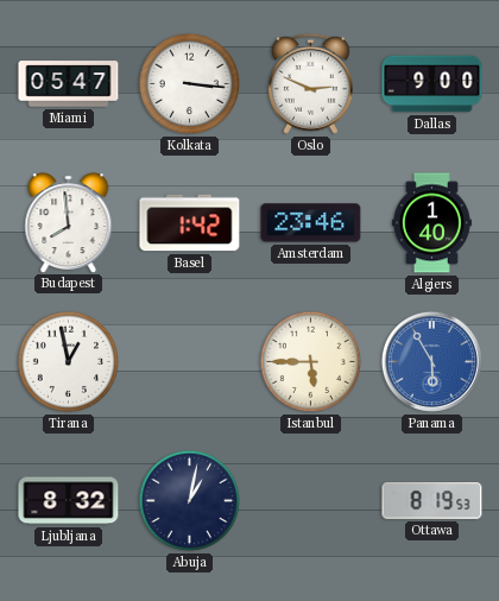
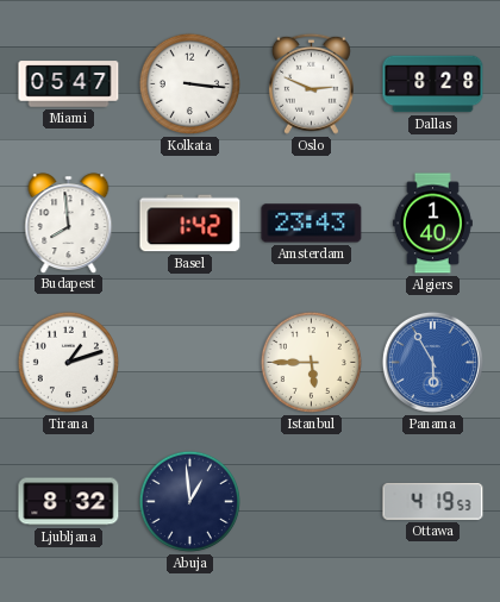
Dallas: 9:00 -> 8:28 (433, 84)
Amsterdam: 23:46 -> 23:43 (312, 224)
Tirana: 12:58 -> 1:12 (68, 362)
Abuja: 1:02 -> 12:59 (189, 501)
Ottawa: 8:19 -> 4:19 (433, 502)
